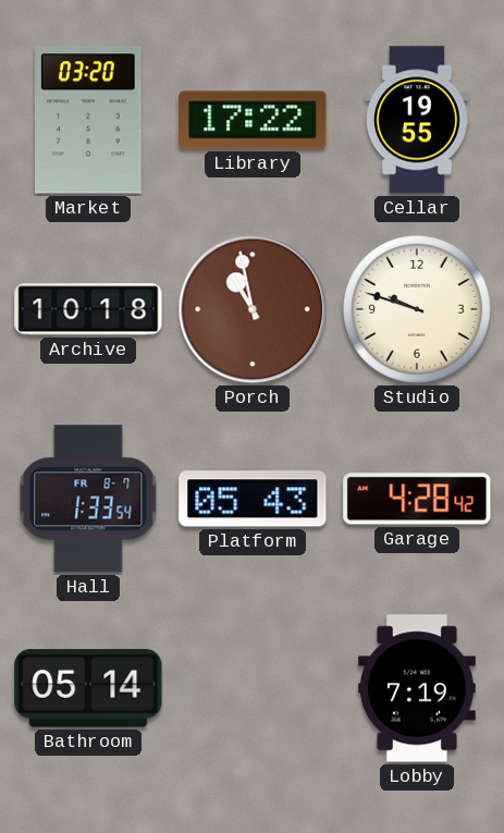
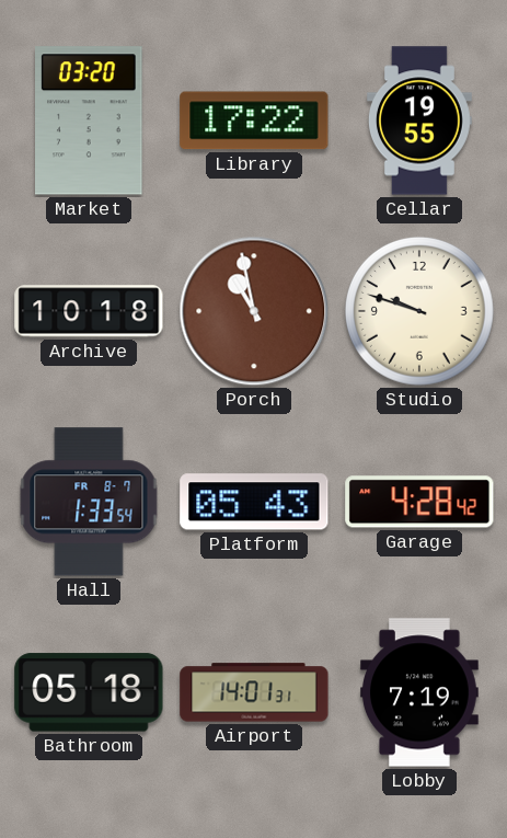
Bathroom: 05:14 -> 05:18 (89, 692)
Airport: none -> 14:01 (254, 692)
